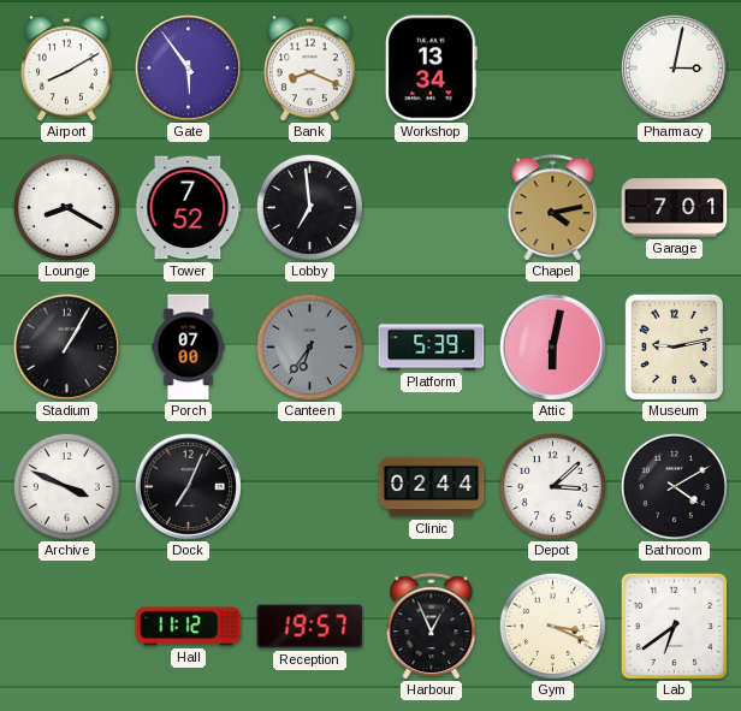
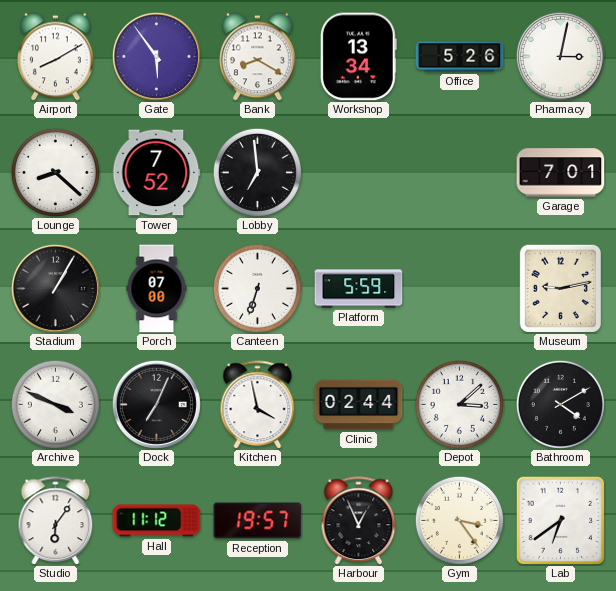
Bank: 8:19 -> 8:20 (258, 57)
Office: none -> 5:26 (460, 57)
Lounge: 8:20 -> 8:22 (55, 172)
Chapel: 4:13 -> none (553, 208)
Canteen: 6:36 -> 6:33 (257, 288)
Canteen dial: grey -> white (257, 288)
Platform: 5:39 -> 5:59 (359, 289)
Attic: 6:02 -> none (552, 346)
Kitchen: none -> 3:58 (258, 405)
Studio: none -> 6:06 (56, 521)
Gym: 3:19 -> 3:24 (459, 520)
